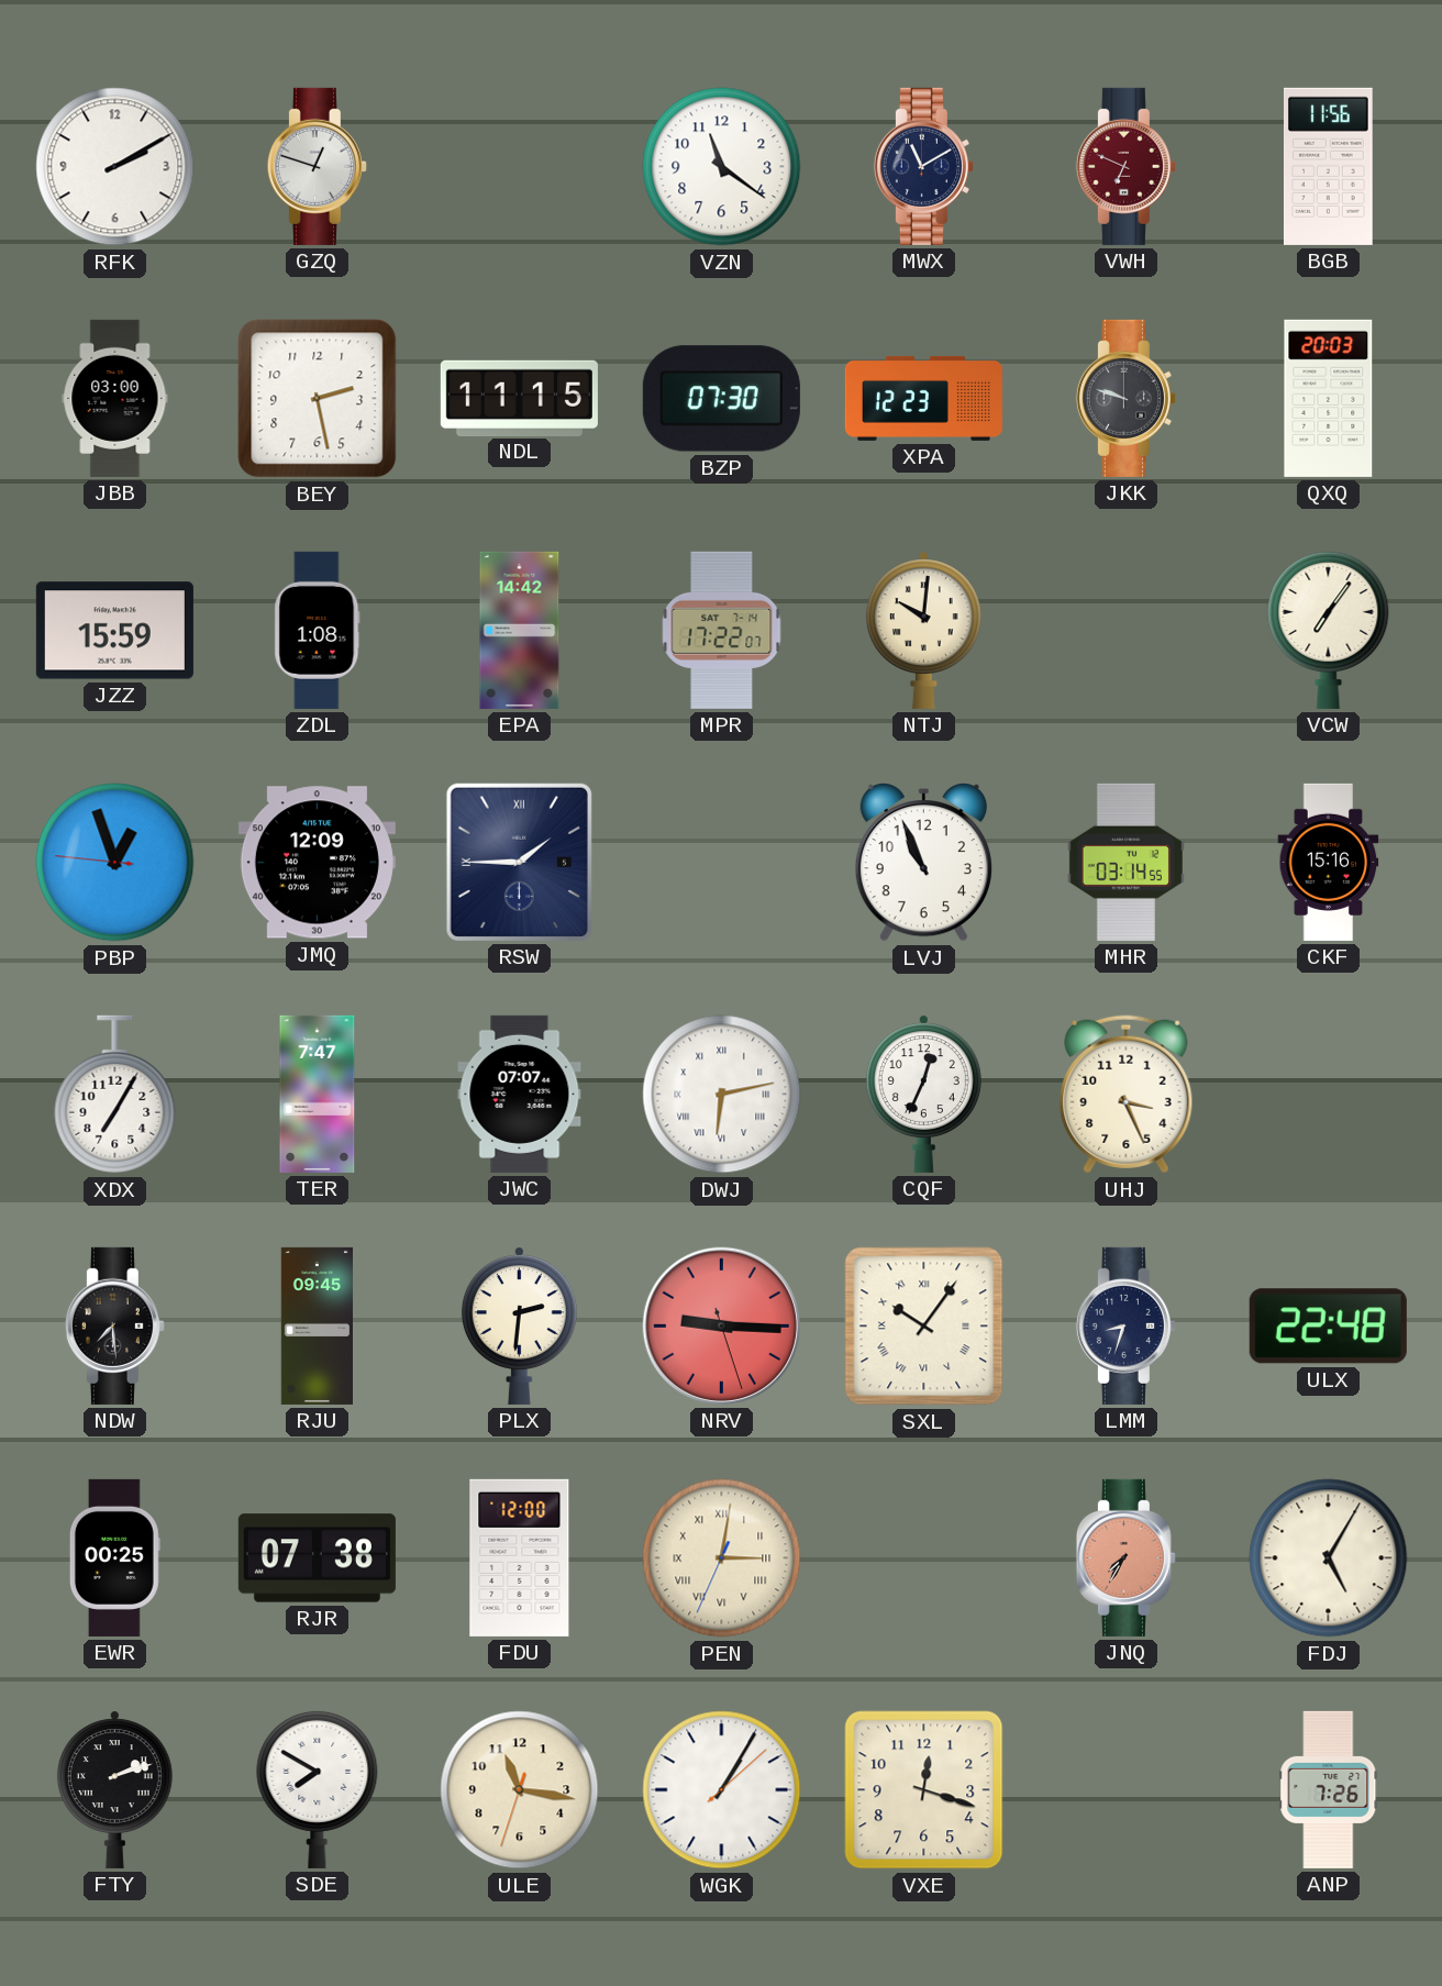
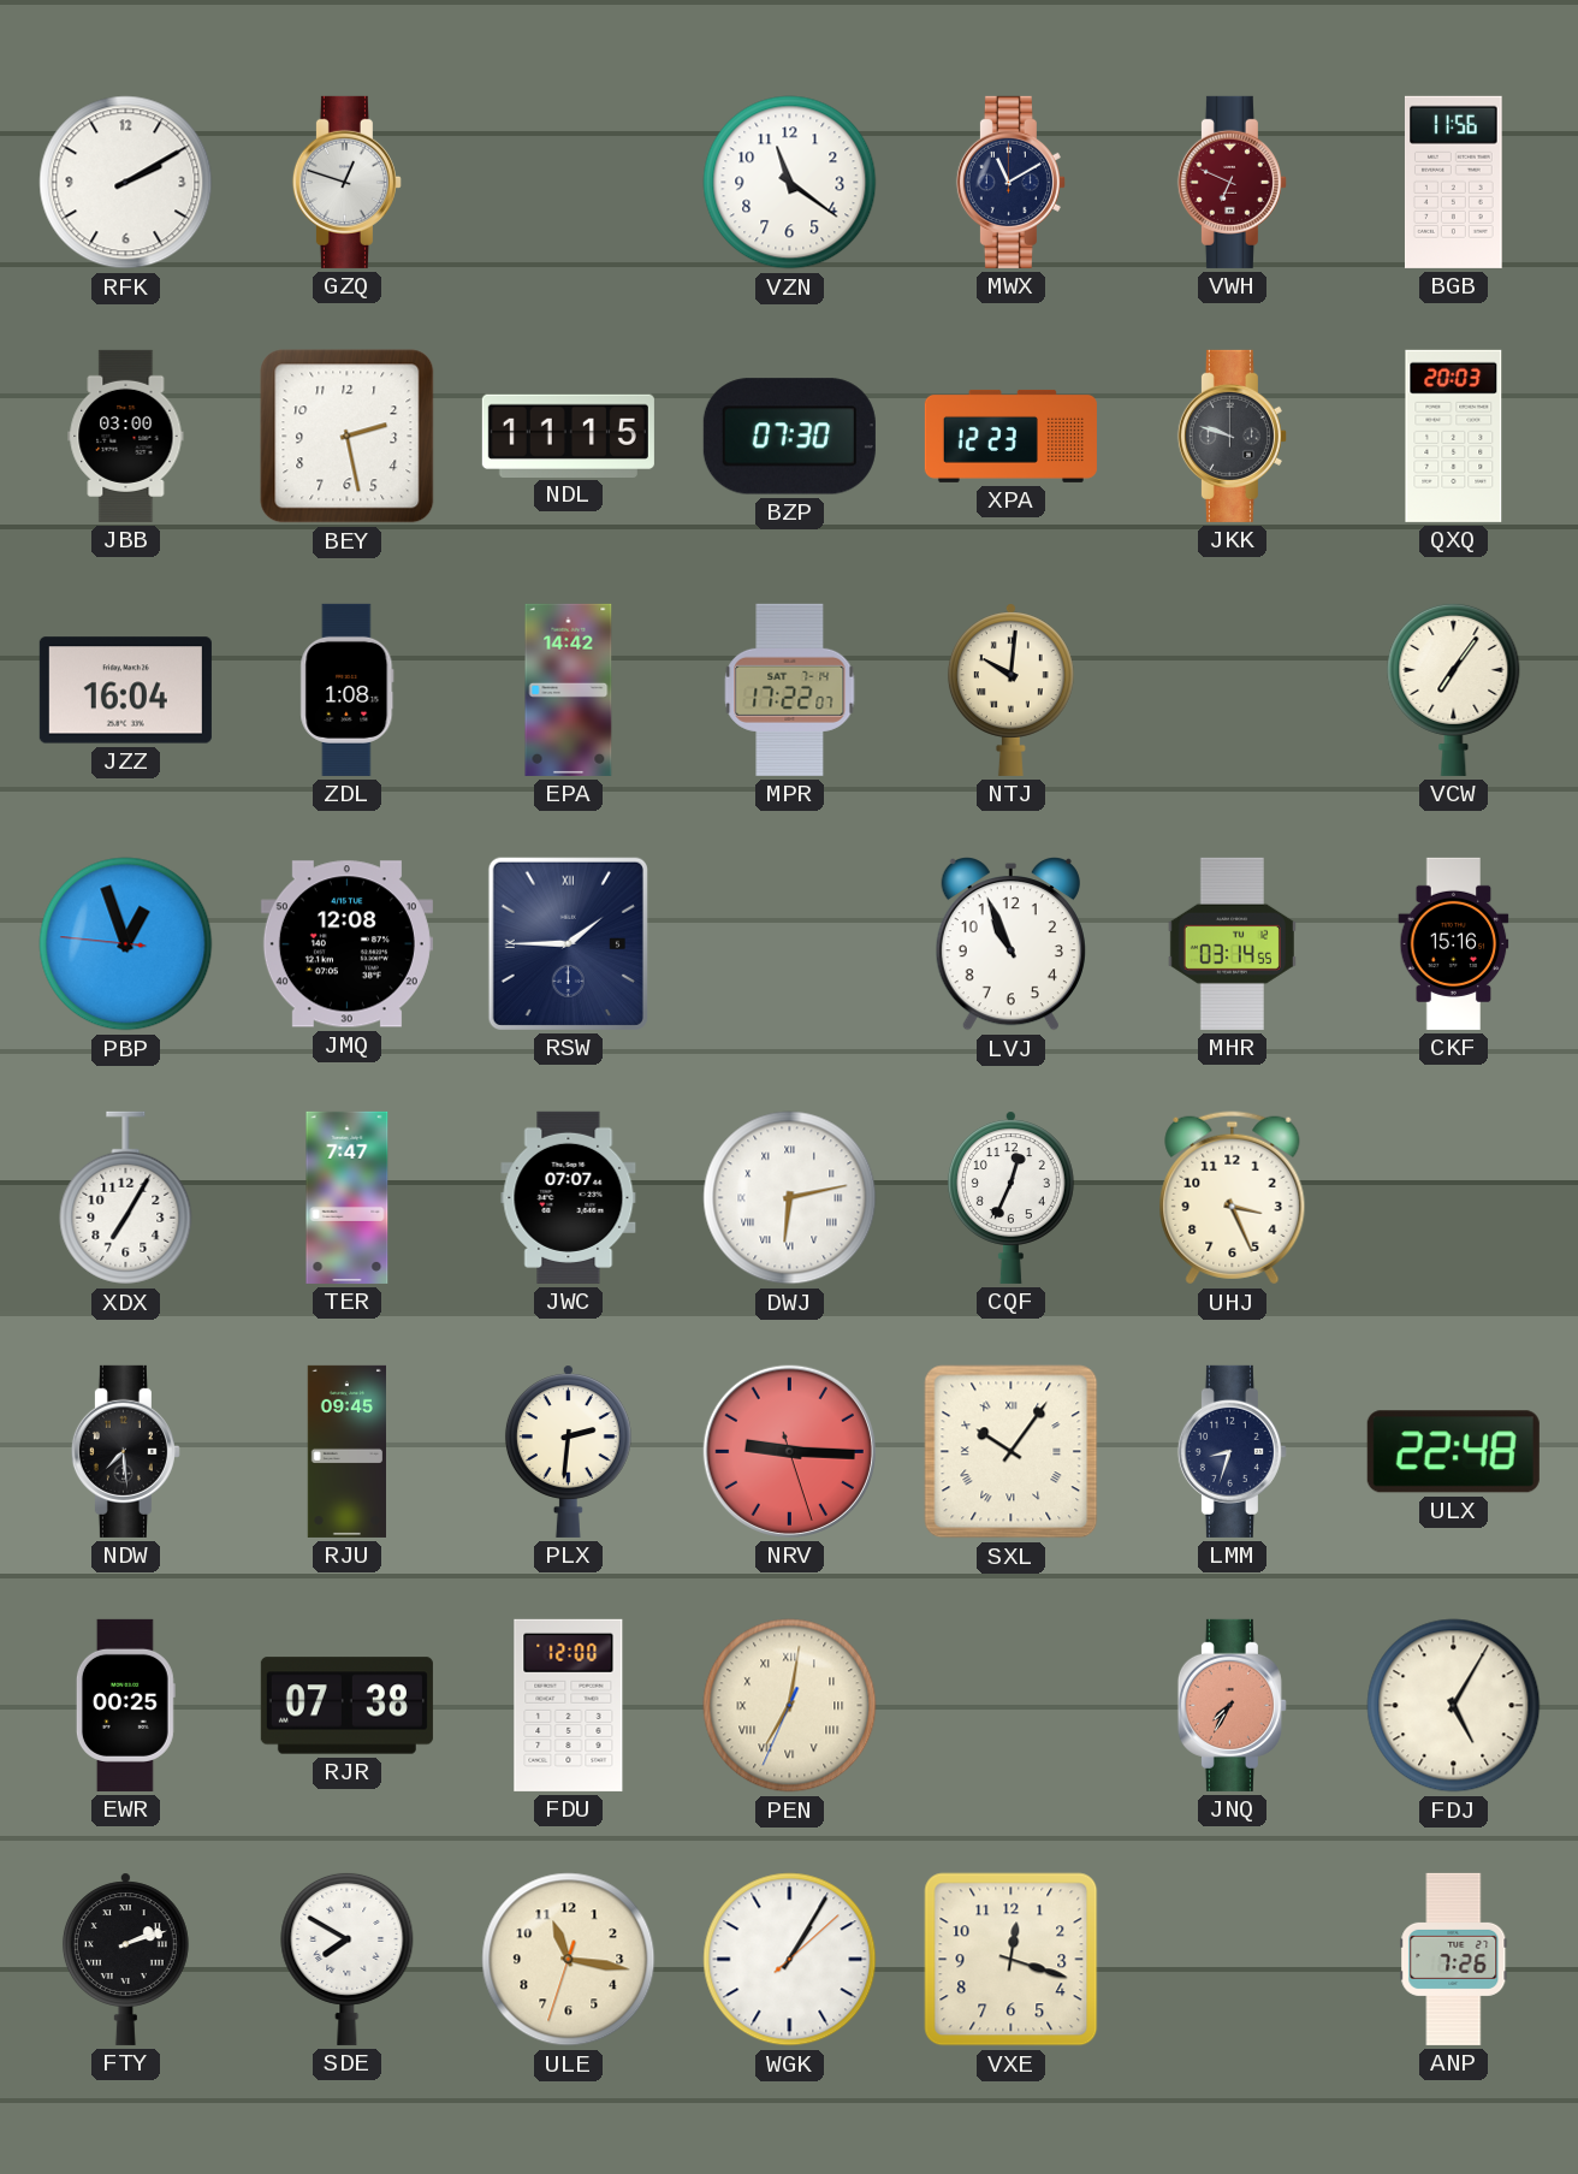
JZZ: 15:59 -> 16:04 (125, 691)
JMQ: 12:09 -> 12:08 (346, 944)
PEN: 3:01 -> 7:01 (790, 1706)
